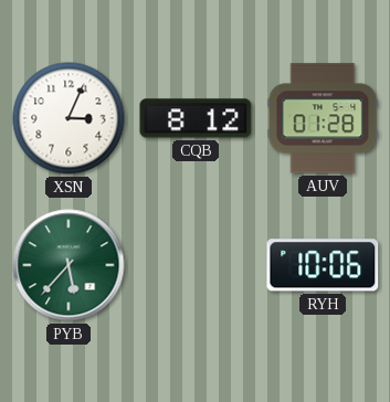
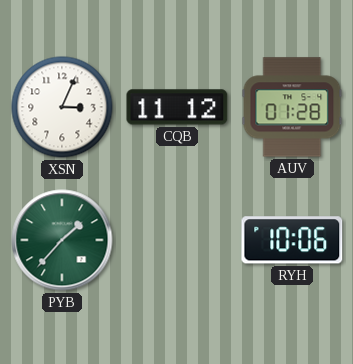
CQB: 8:12 -> 11:12 (177, 107)
PYB: 5:37 -> 1:37 (62, 240)
